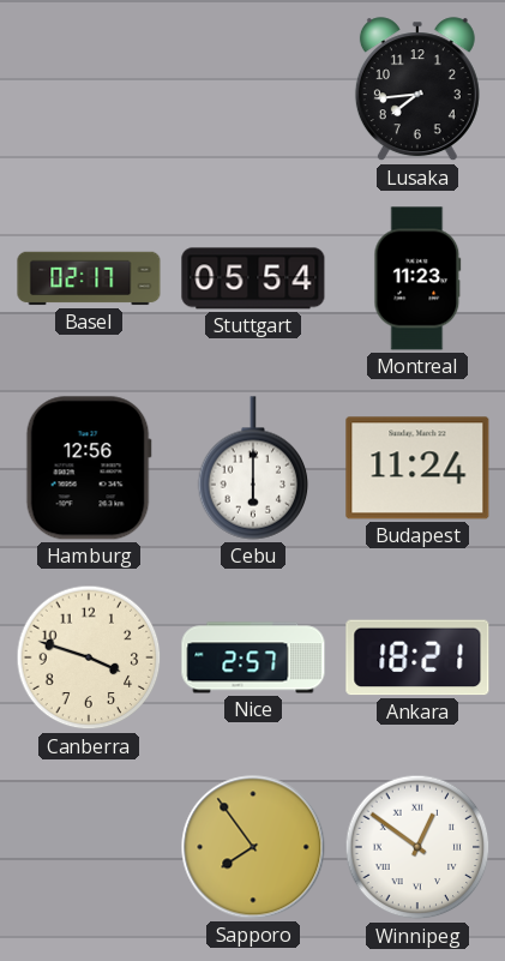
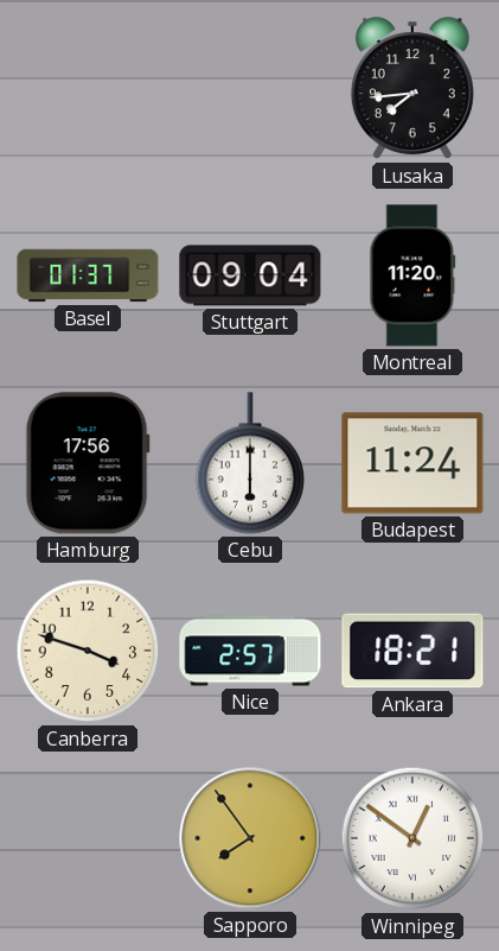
Basel: 02:17 -> 01:37 (88, 275)
Stuttgart: 05:54 -> 09:04 (250, 275)
Montreal: 11:23 -> 11:20 (412, 275)
Hamburg: 12:56 -> 17:56 (88, 463)
